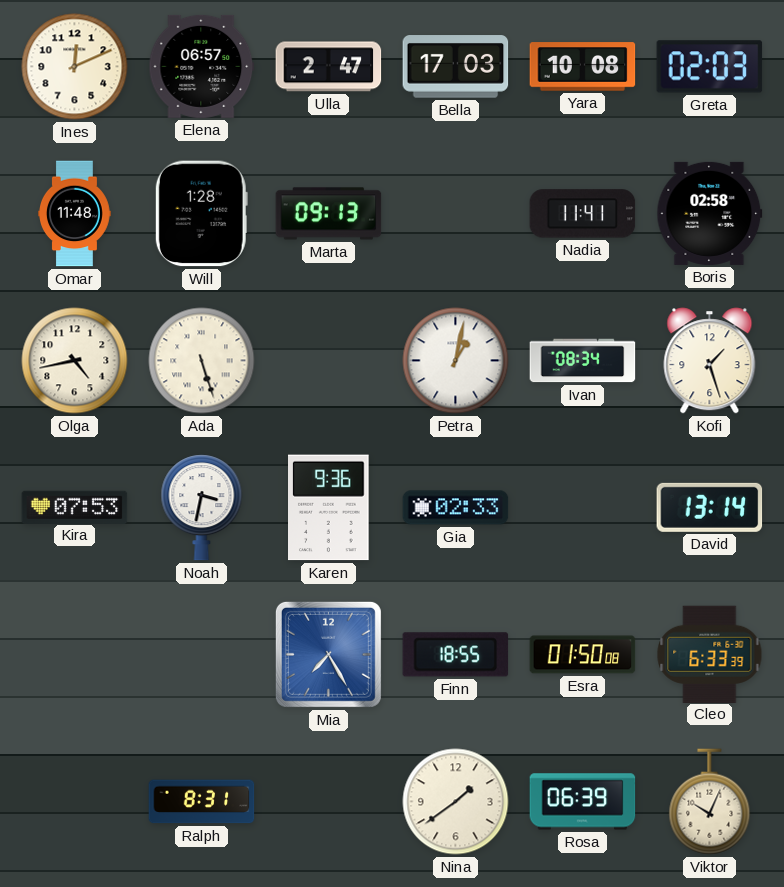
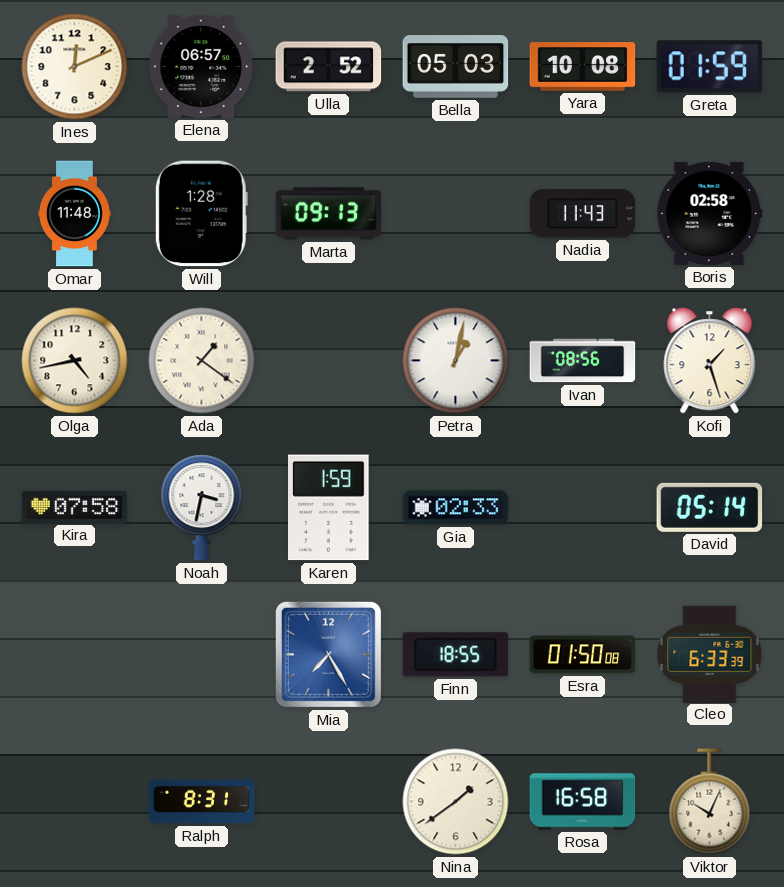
Ulla: 2:47 -> 2:52 (329, 67)
Bella: 17:03 -> 05:03 (456, 67)
Greta: 02:03 -> 01:59 (710, 67)
Nadia: 11:41 -> 11:43 (583, 214)
Ada: 5:27 -> 1:21 (202, 361)
Ivan: 08:34 -> 08:56 (583, 361)
Kira: 07:53 -> 07:58 (75, 507)
Karen: 9:36 -> 1:59 (329, 508)
David: 13:14 -> 05:14 (710, 507)
Rosa: 06:39 -> 16:58 (583, 802)
